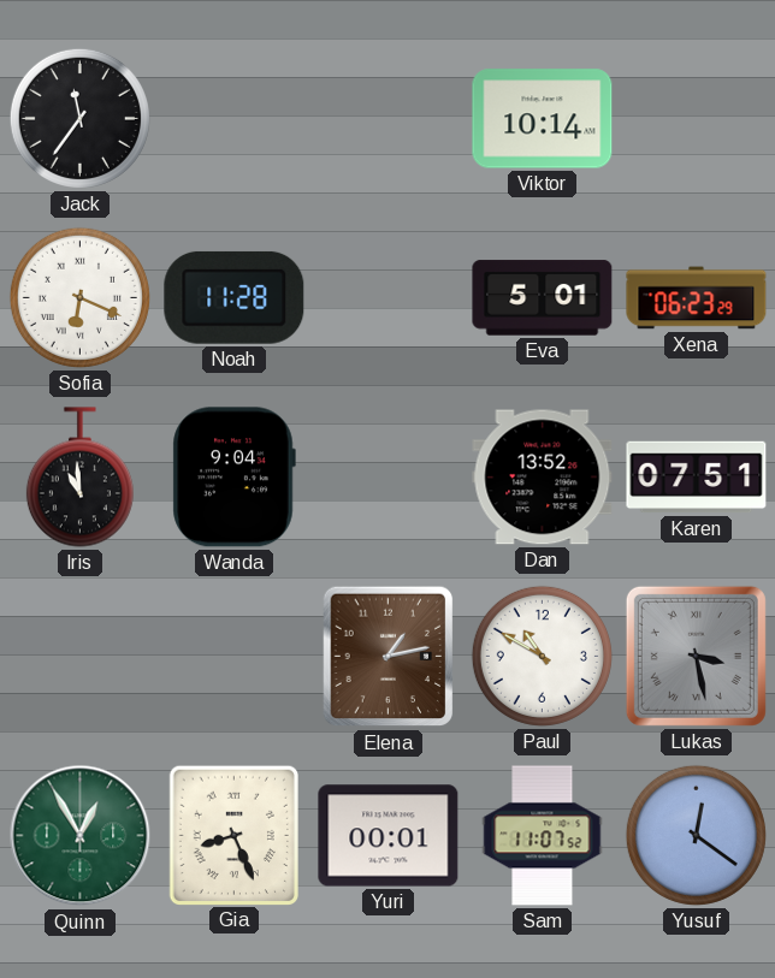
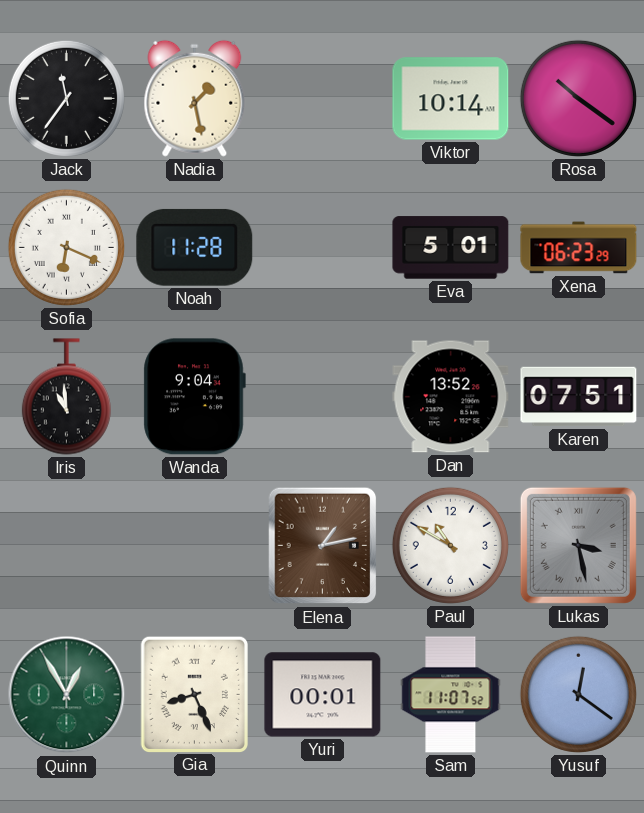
Nadia: none -> 1:28 (195, 98)
Rosa: none -> 10:21 (578, 98)
